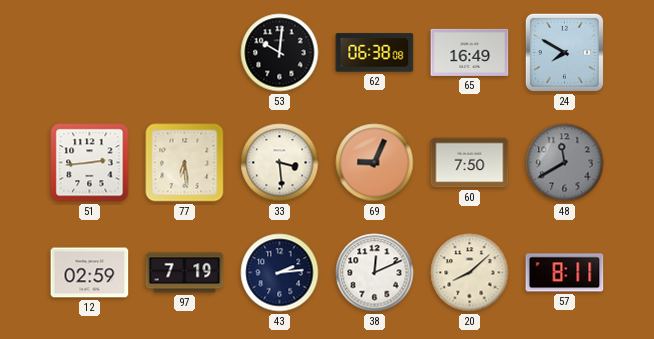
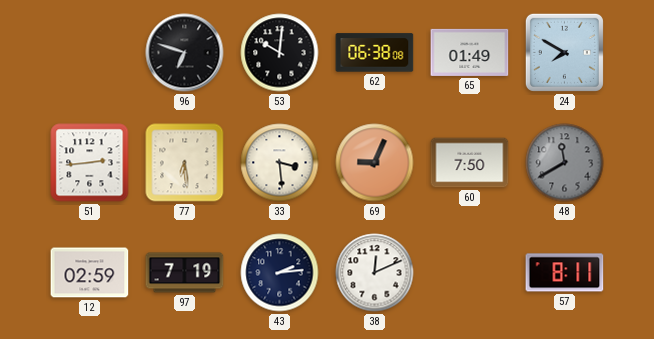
96: none -> 6:48 (185, 53)
65: 16:49 -> 01:49 (470, 52)
20: 8:08 -> none (470, 273)
